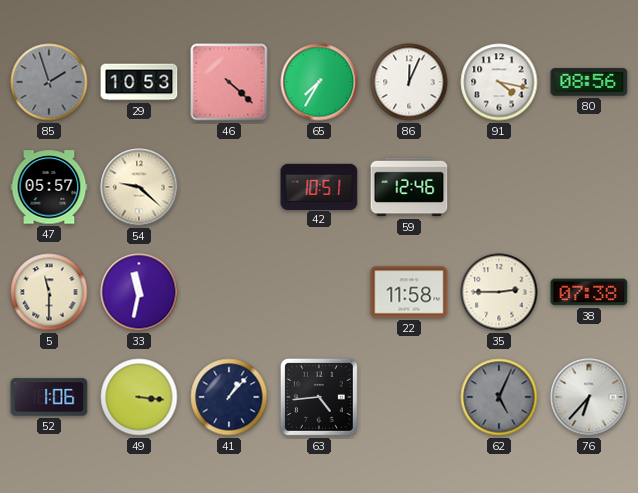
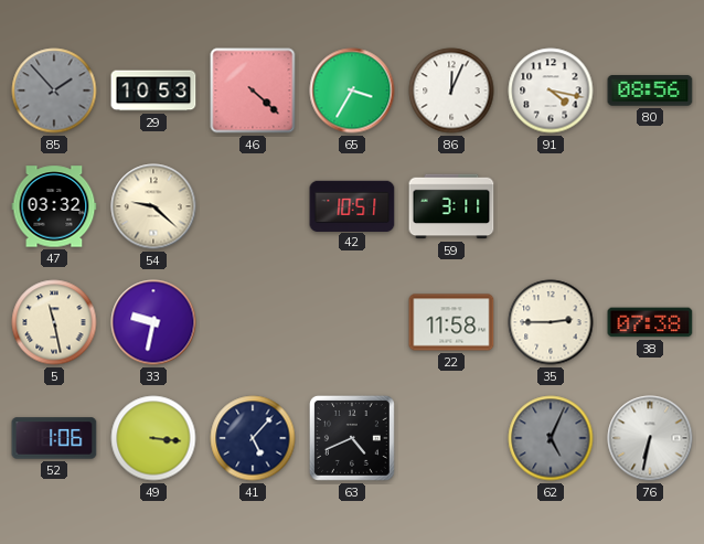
85: 1:57 -> 1:53 (54, 90)
65: 7:35 -> 3:35 (352, 90)
47: 05:57 -> 03:32 (54, 206)
59: 12:46 -> 3:11 (451, 206)
5: 11:30 -> 11:28 (54, 322)
33: 11:32 -> 9:32 (153, 322)
41: 1:07 -> 5:07 (253, 438)
63: 4:44 -> 4:41 (352, 438)
76: 6:37 -> 6:32 (650, 438)
